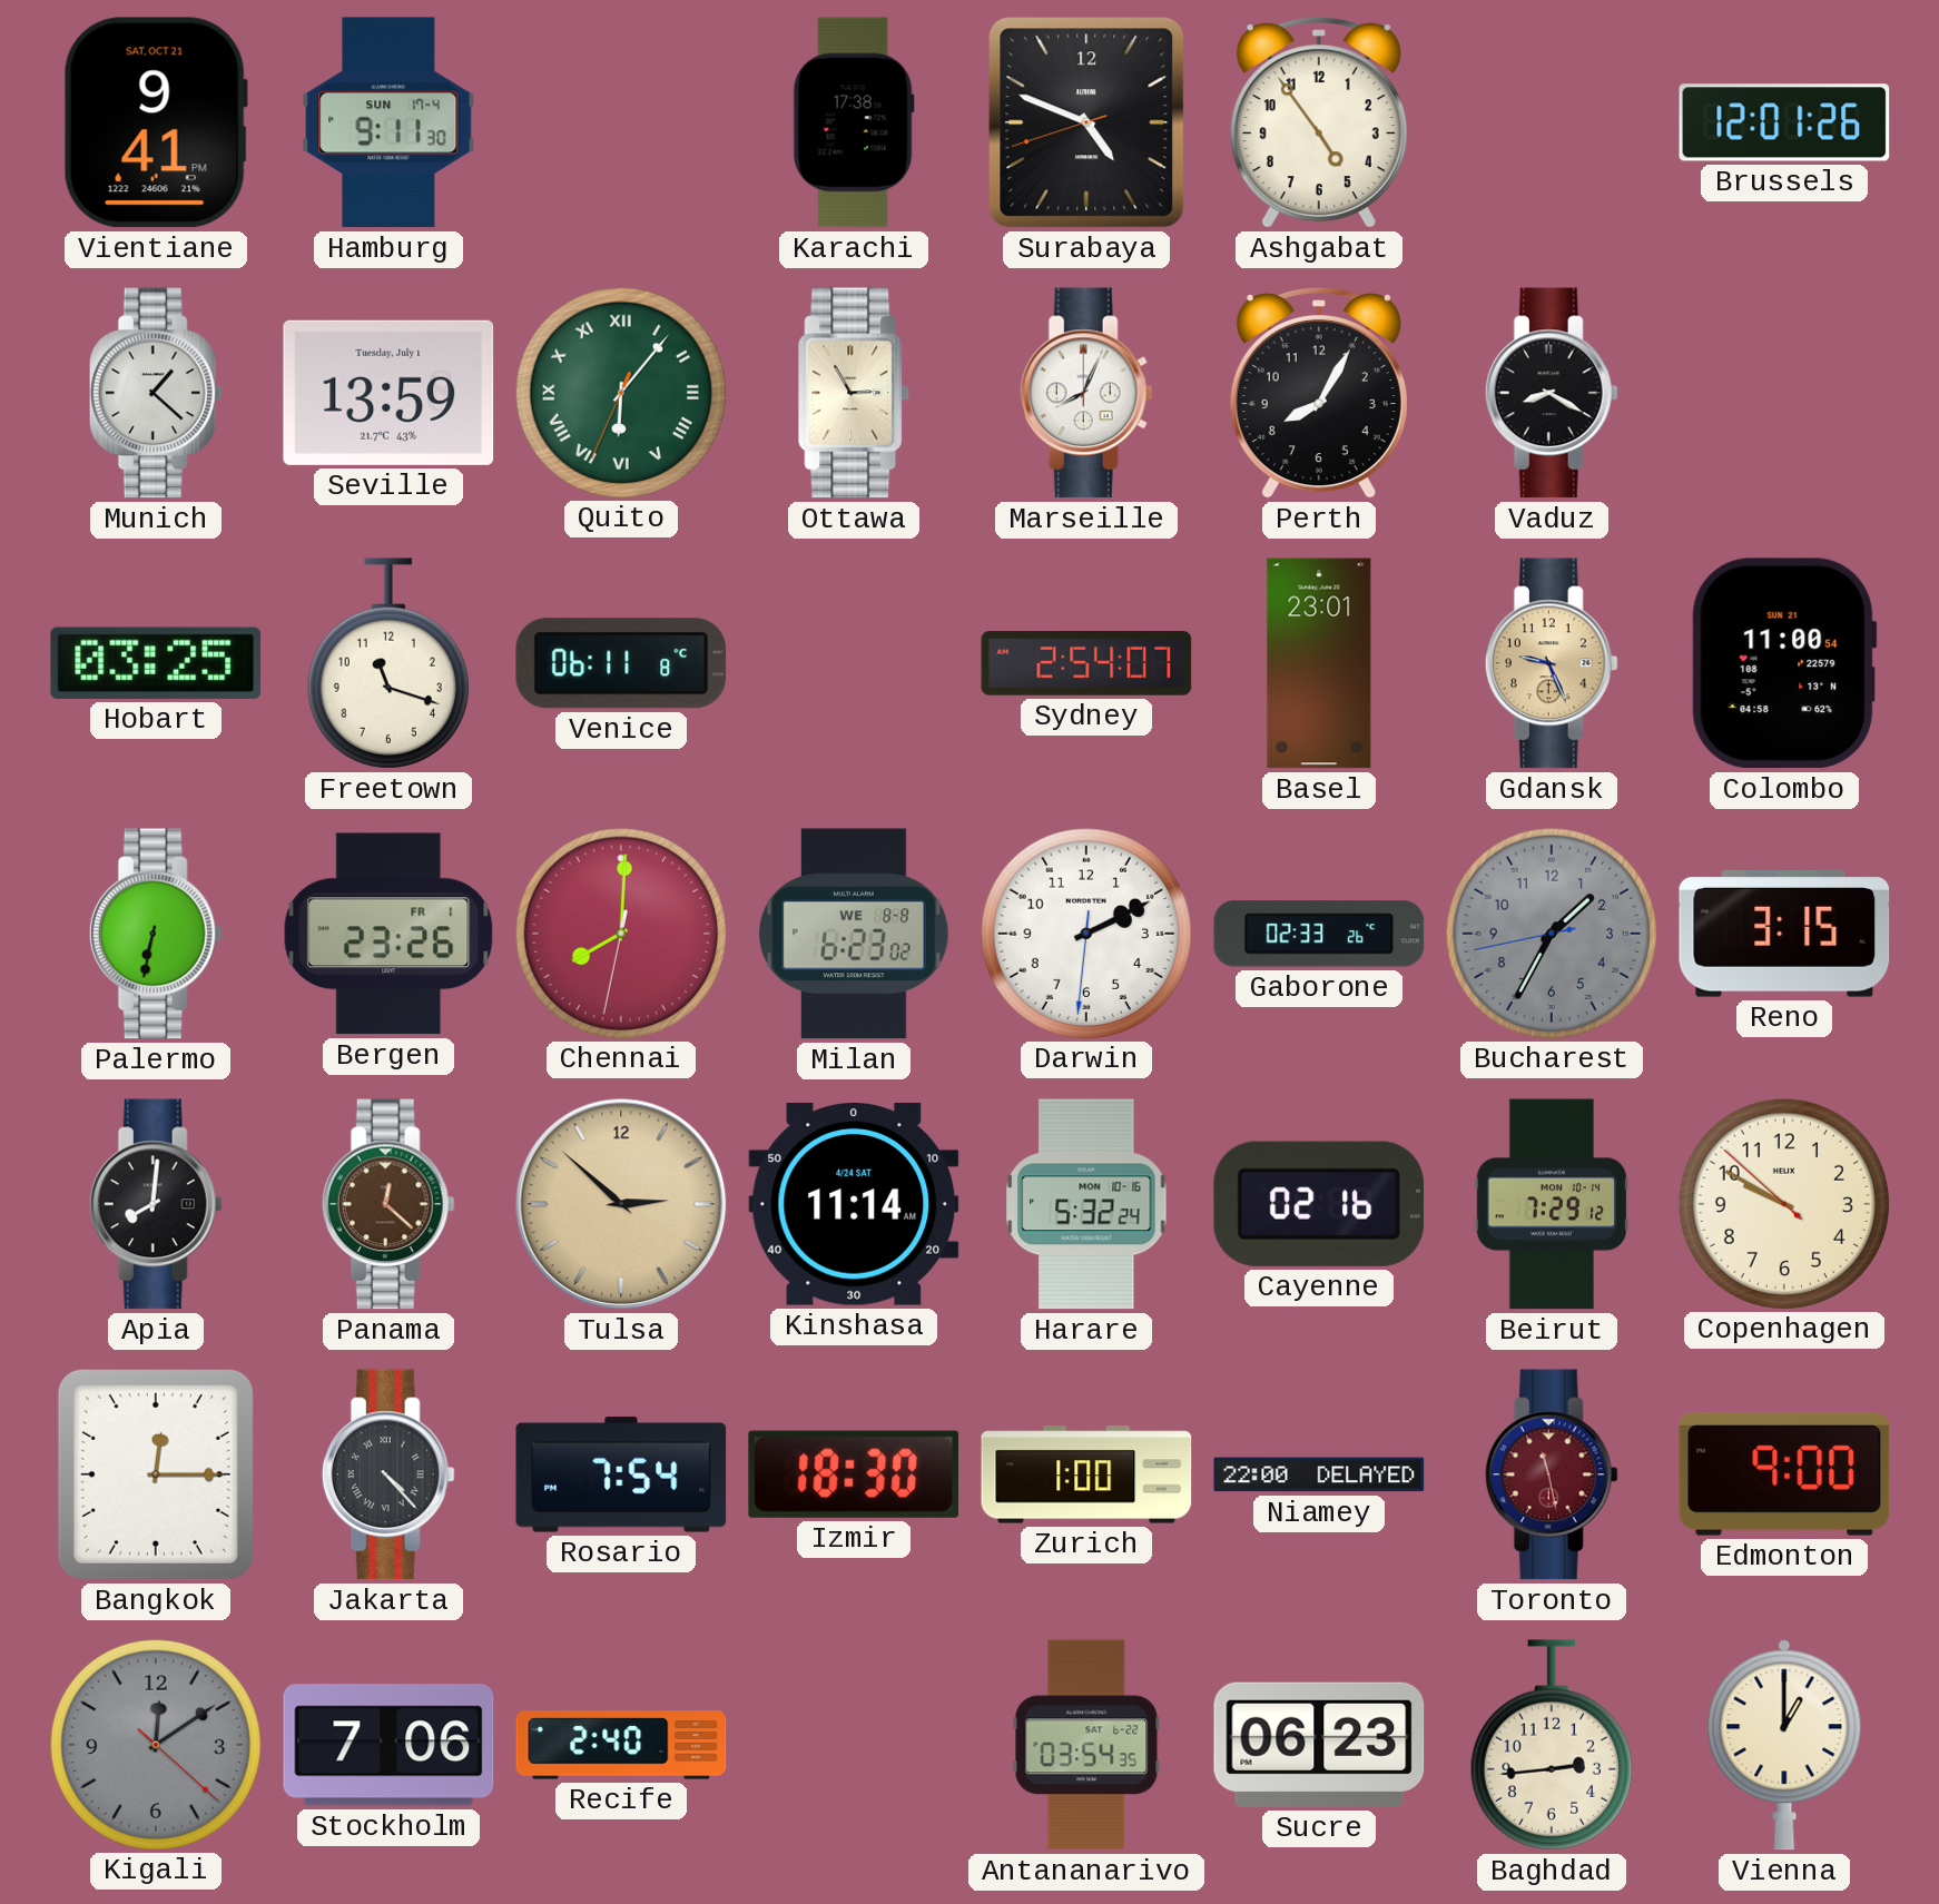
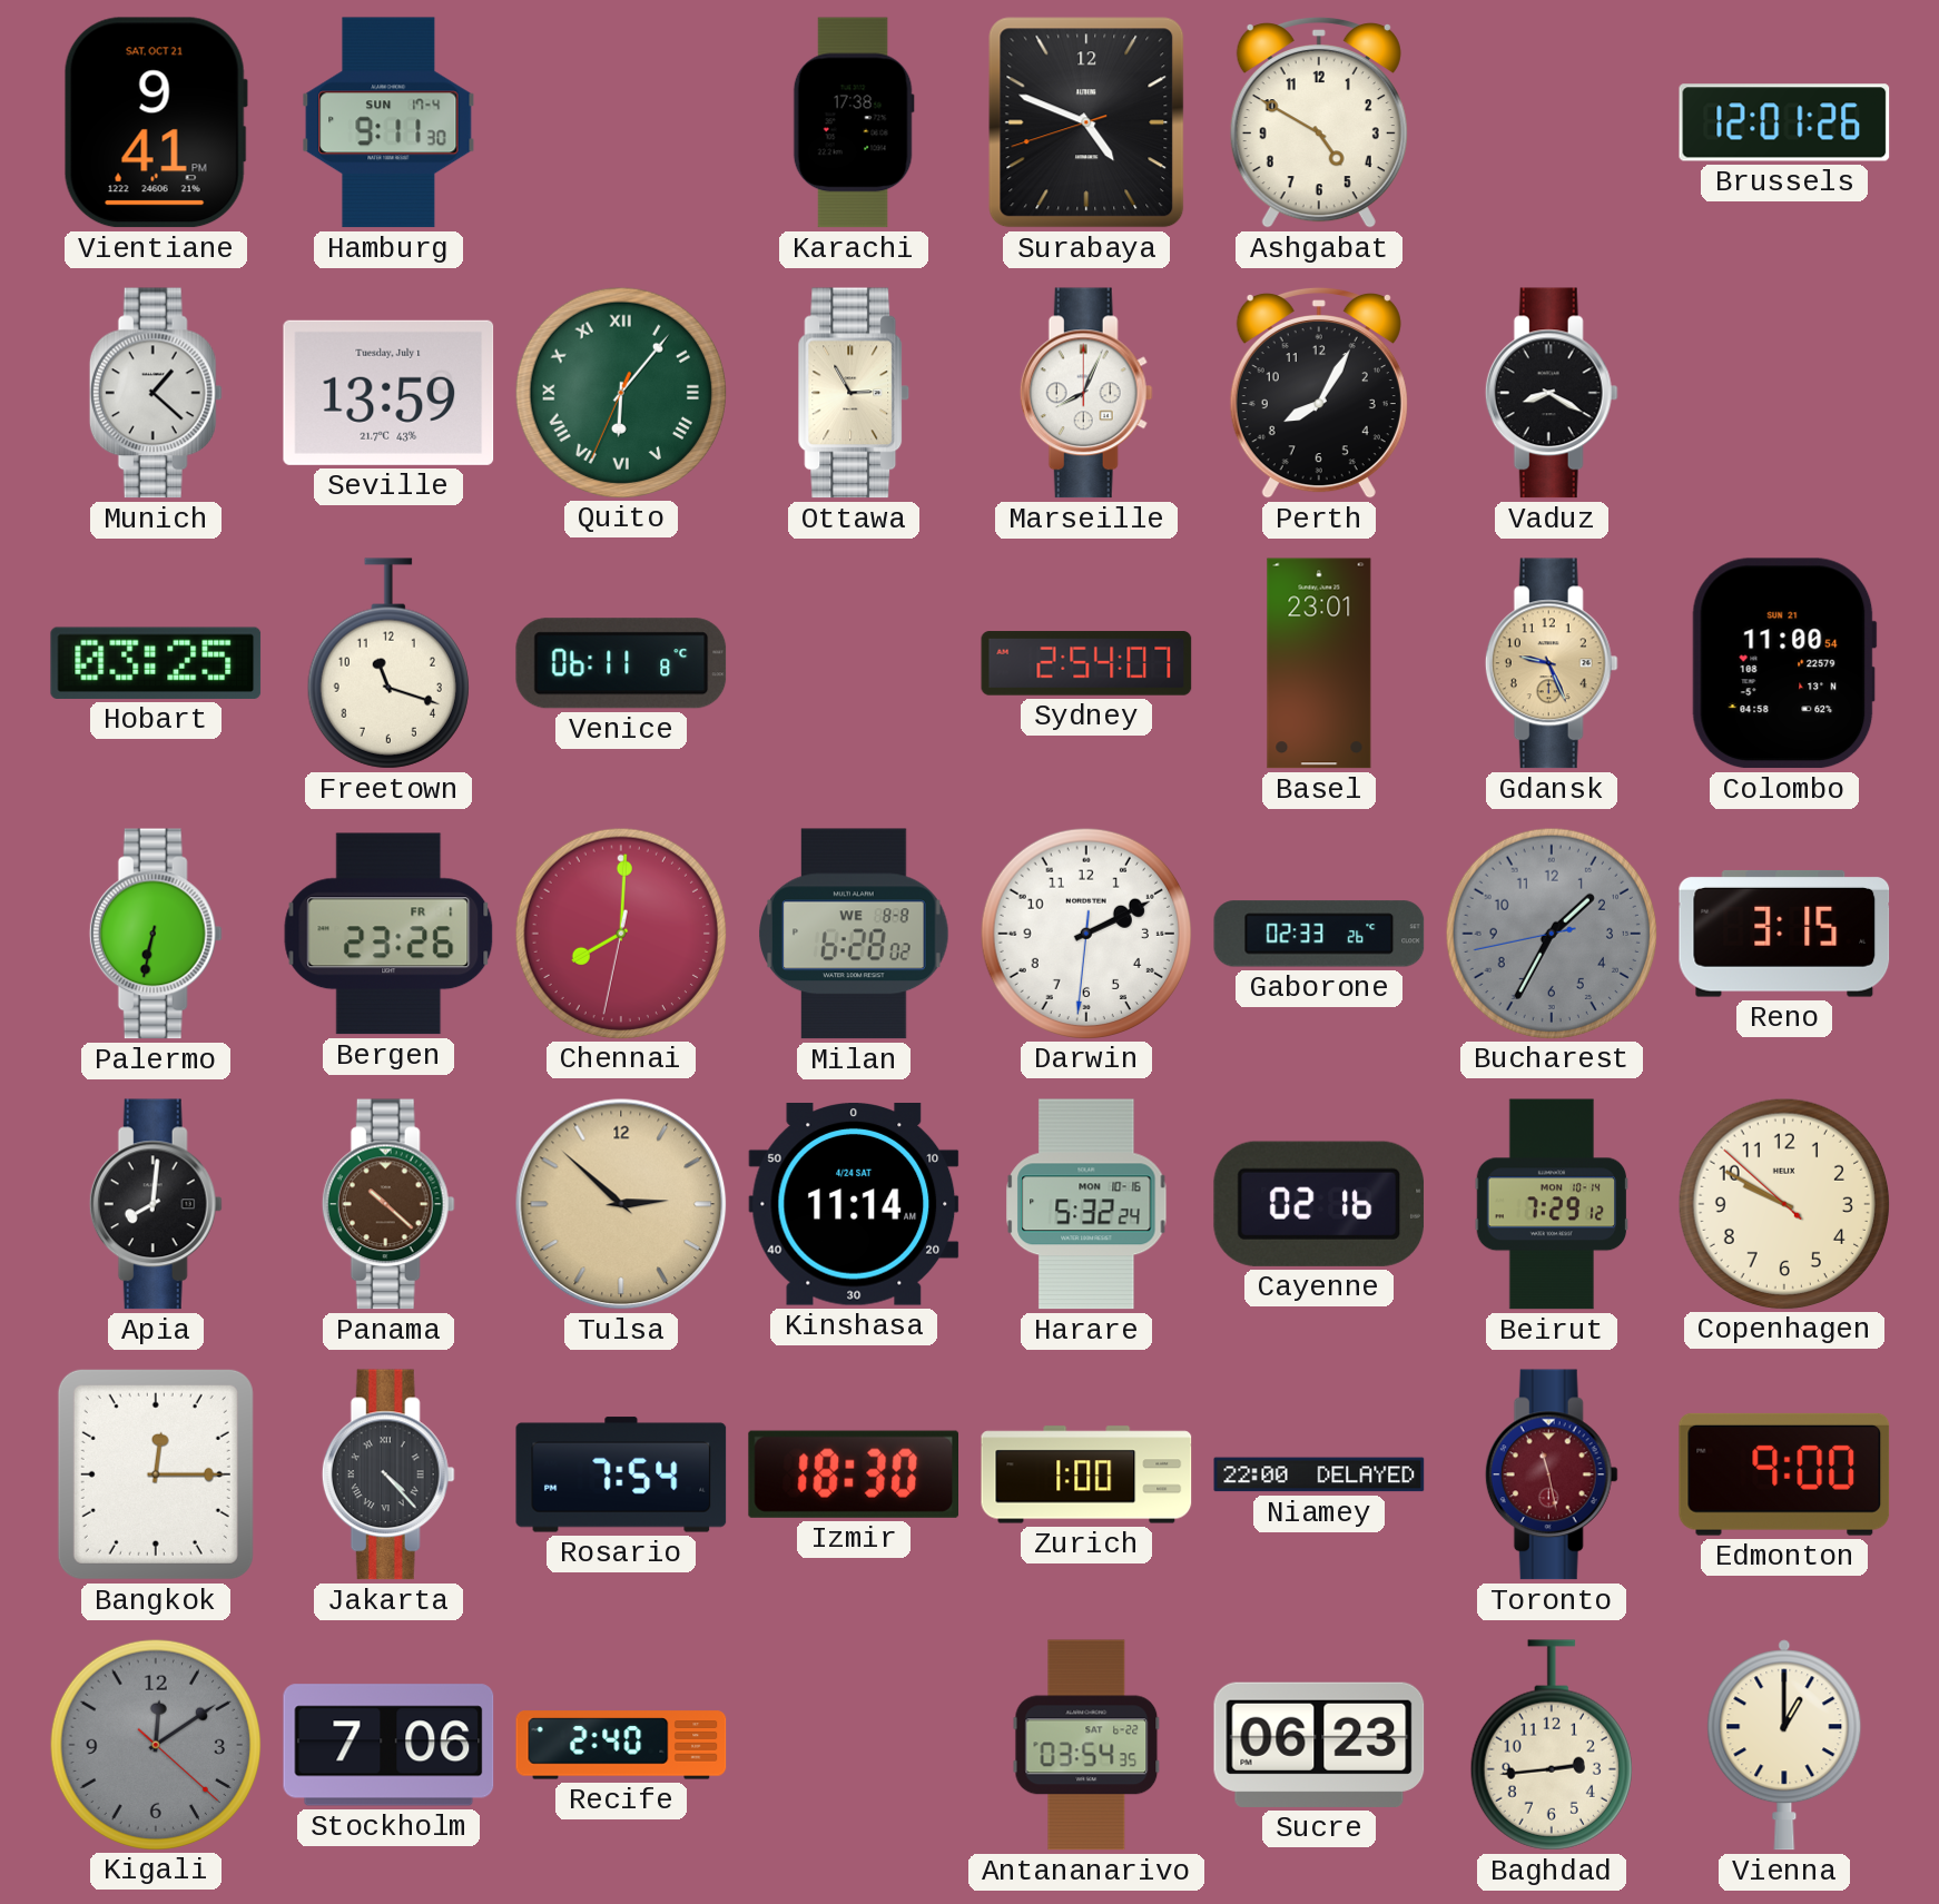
Ashgabat: 4:54 -> 4:50 (1319, 122)
Milan: 6:23 -> 6:28 (854, 934)
Panama: 12:22 -> 10:22 (388, 1204)
